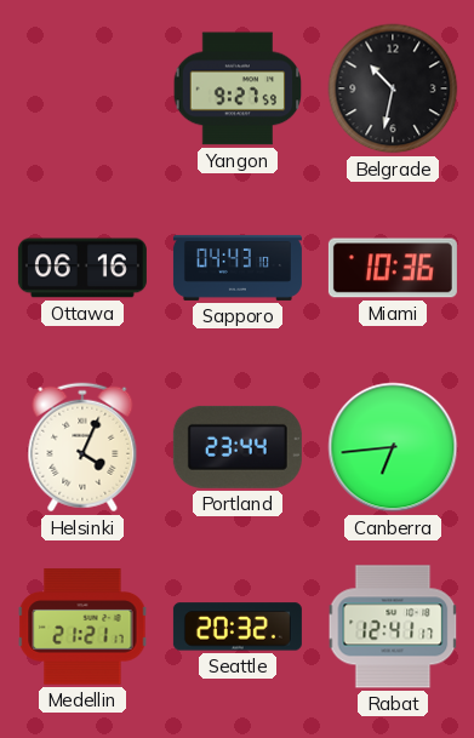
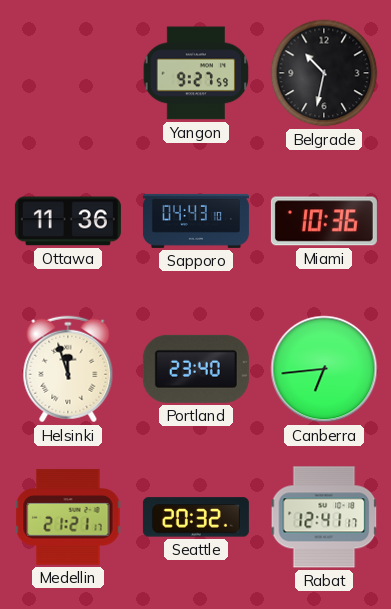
Ottawa: 06:16 -> 11:36 (68, 221)
Helsinki: 4:04 -> 11:57 (68, 369)
Portland: 23:44 -> 23:40 (196, 369)
